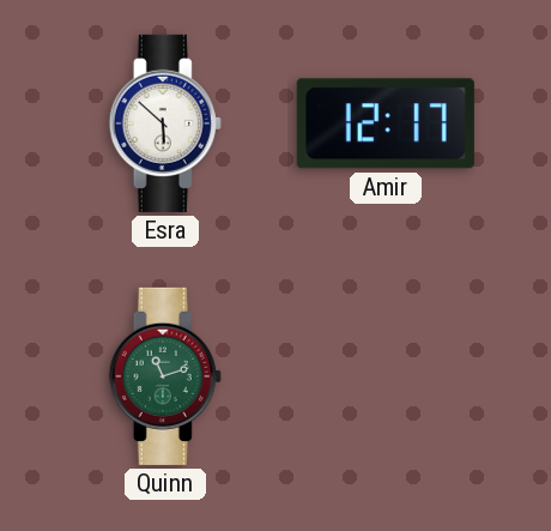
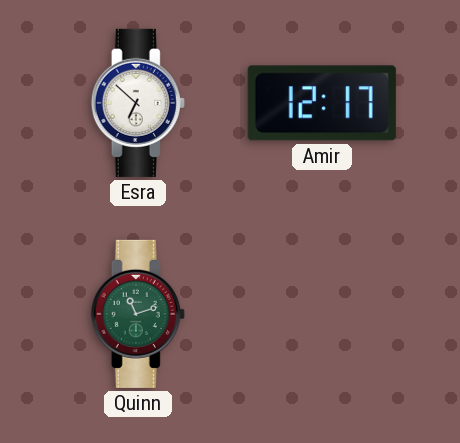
Esra: 5:52 -> 6:52 (138, 103)
